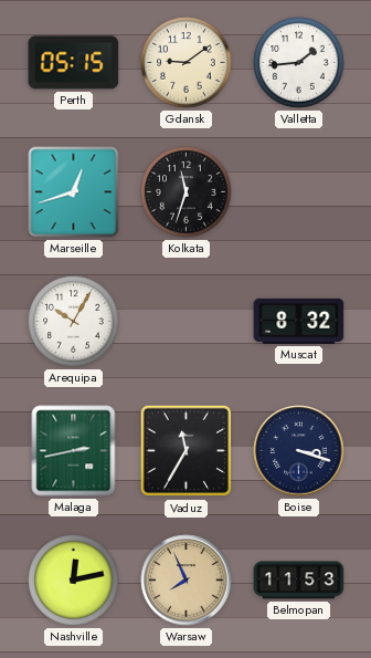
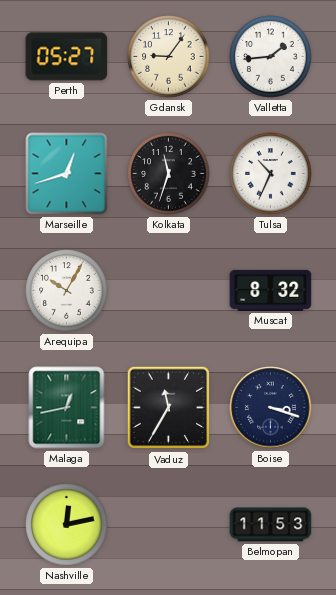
Perth: 05:15 -> 05:27 (67, 57)
Gdansk: 9:09 -> 9:06 (169, 57)
Tulsa: none -> 10:34 (271, 174)
Malaga: 2:43 -> 12:43 (67, 408)
Warsaw: 7:56 -> none (187, 581)
